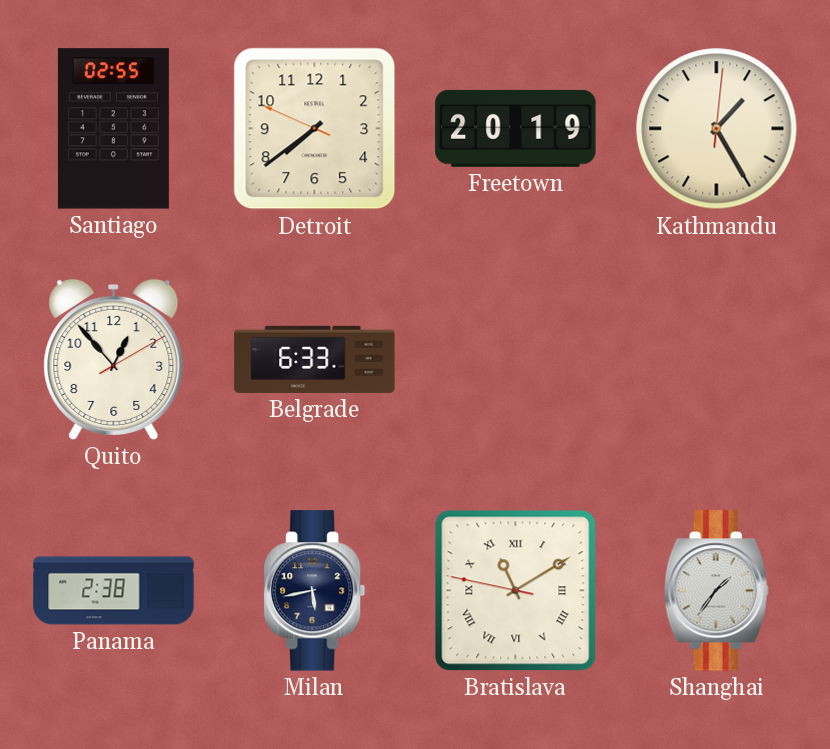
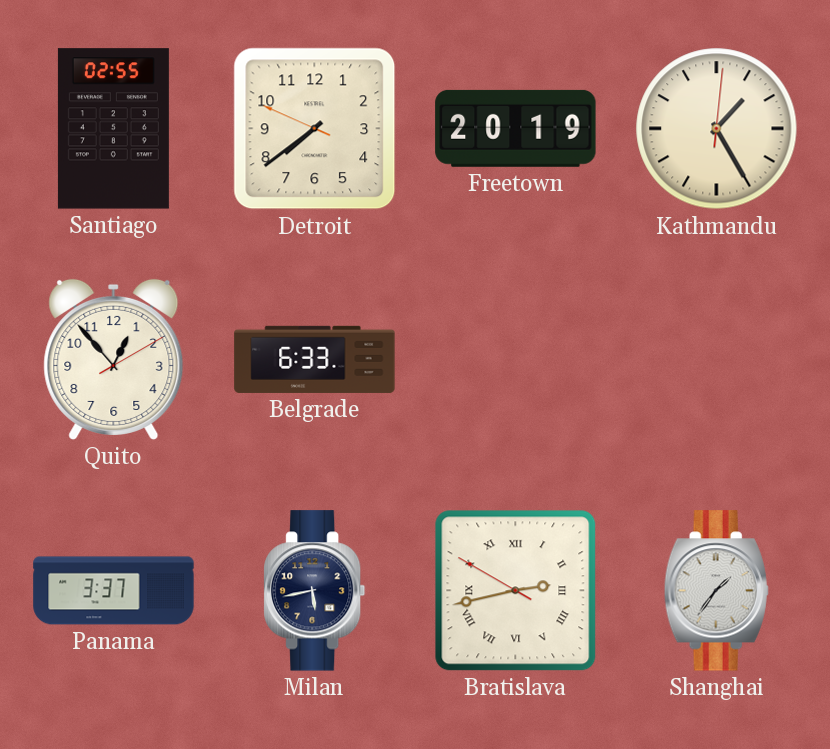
Panama: 2:38 -> 3:37 (114, 591)
Bratislava: 11:09 -> 2:42 (516, 591)
